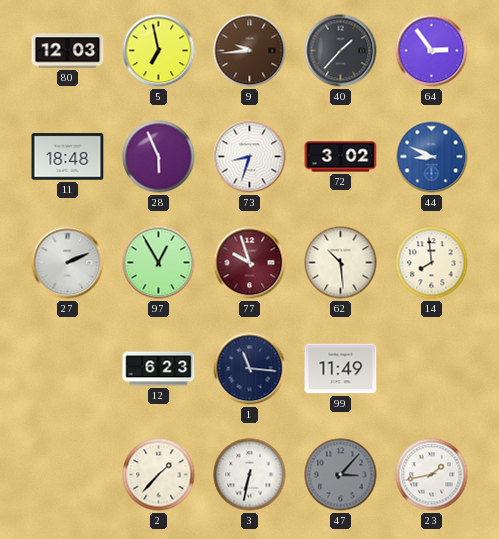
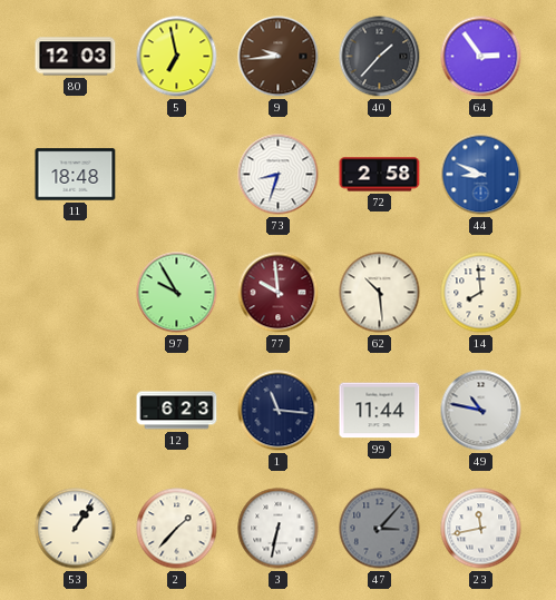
28: 5:56 -> none (159, 157)
72: 3:02 -> 2:58 (380, 175)
27: 2:11 -> none (68, 263)
97: 12:55 -> 9:55 (177, 293)
77: 9:57 -> 9:59 (279, 293)
99: 11:49 -> 11:44 (380, 411)
49: none -> 10:47 (481, 411)
53: none -> 1:06 (76, 529)
23: 1:43 -> 11:43 (481, 529)
